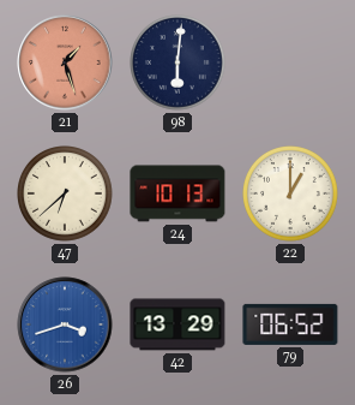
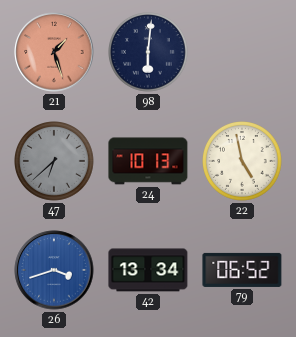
47 dial: cream -> grey (55, 162)
22: 1:00 -> 4:58 (243, 162)
42: 13:29 -> 13:34 (148, 270)
